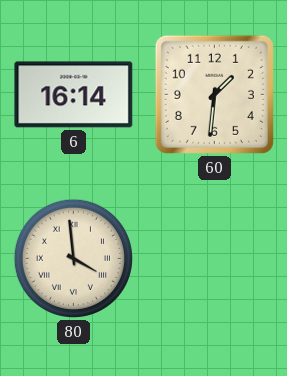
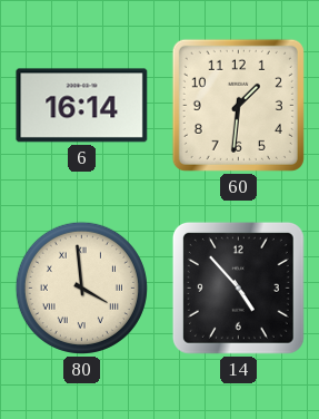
14: none -> 4:53 (238, 288)
